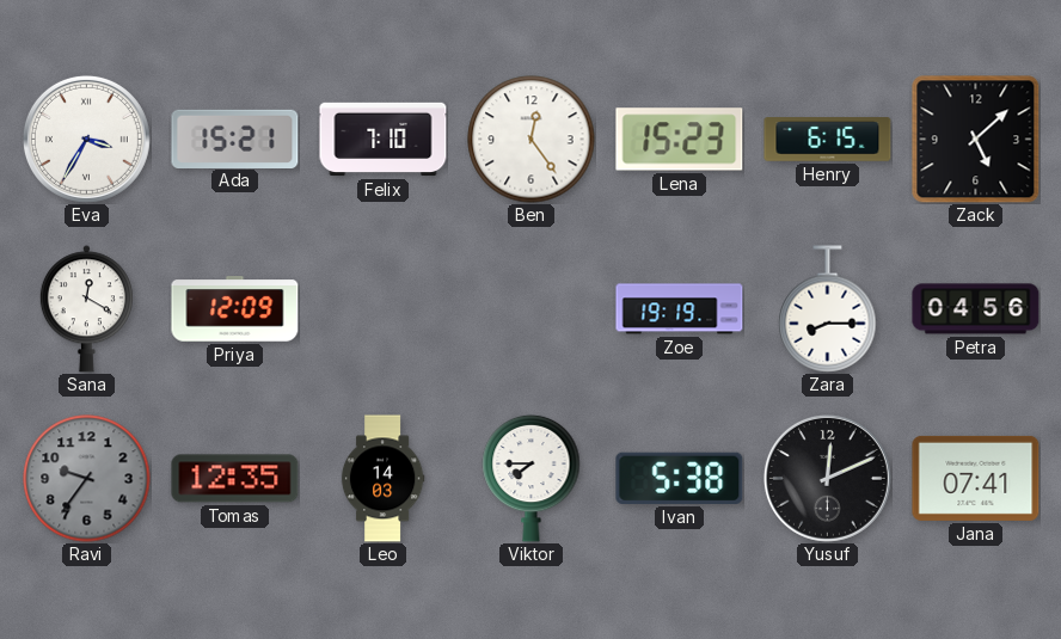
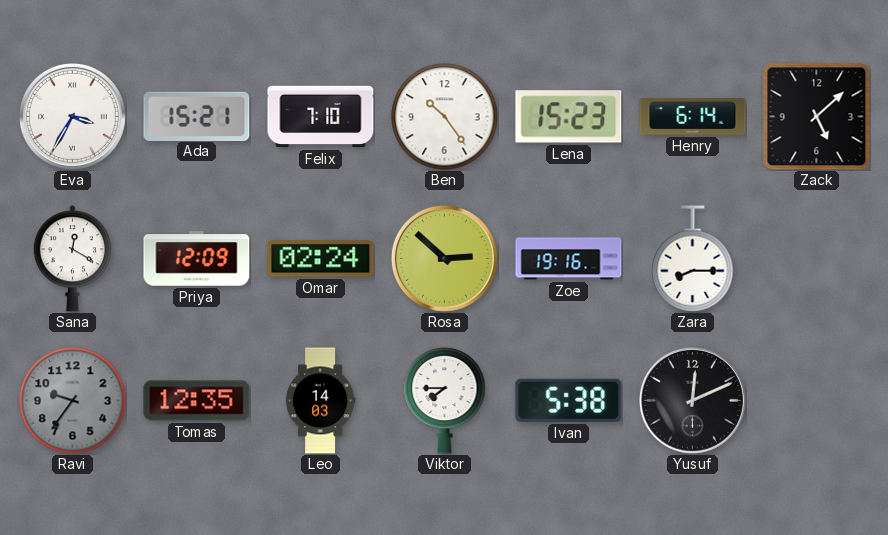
Ben: 12:24 -> 10:24 (445, 117)
Henry: 6:15 -> 6:14 (693, 117)
Omar: none -> 02:24 (321, 259)
Rosa: none -> 2:52 (444, 258)
Zoe: 19:19 -> 19:16 (569, 259)
Petra: 04:56 -> none (976, 309)
Jana: 07:41 -> none (976, 478)
